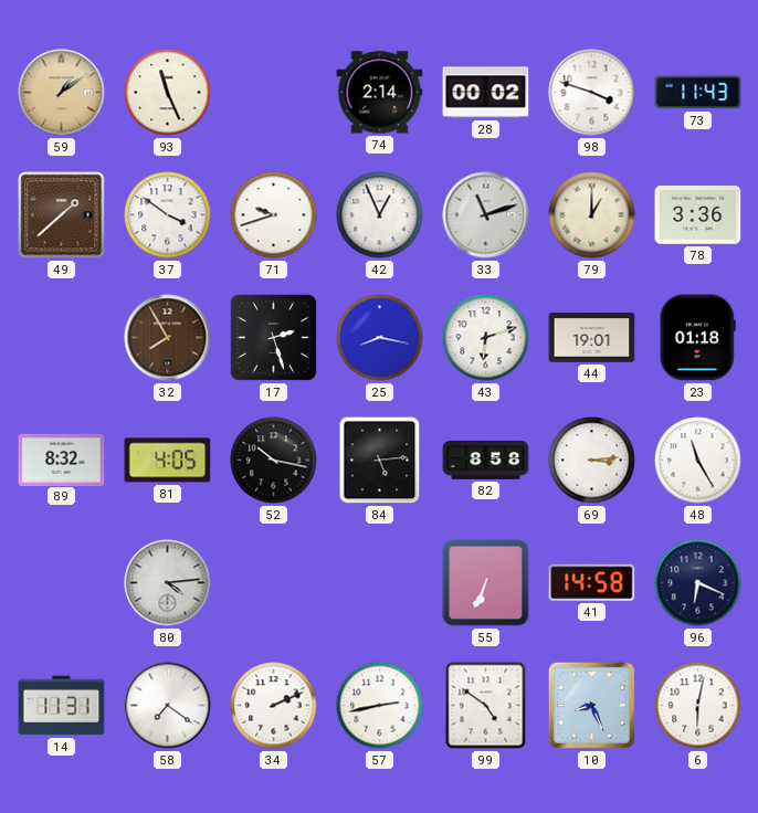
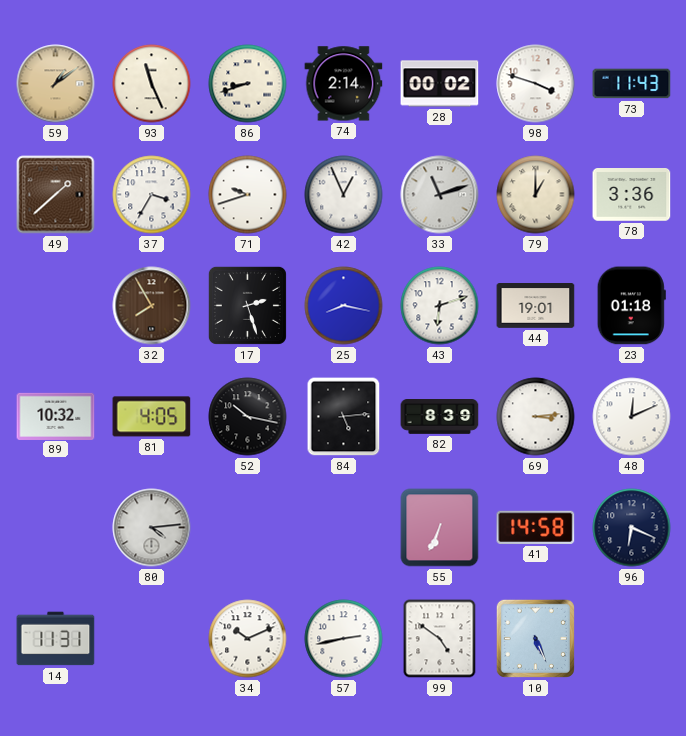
86: none -> 8:42 (248, 84)
37: 3:51 -> 3:35 (152, 195)
89: 8:32 -> 10:32 (56, 416)
82: 8:58 -> 8:39 (440, 417)
48: 11:25 -> 12:11 (632, 417)
58: 7:21 -> none (168, 706)
34: 2:11 -> 10:11 (248, 639)
10: 8:26 -> 5:26 (535, 638)
6: 6:02 -> none (698, 706)
